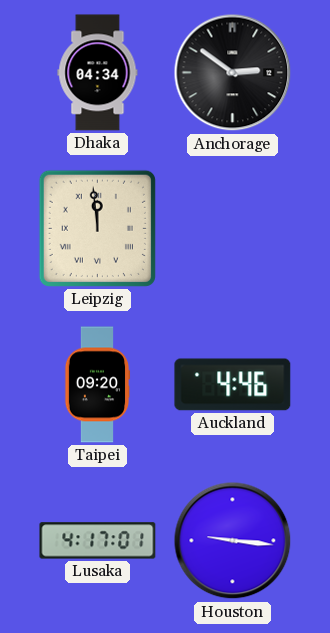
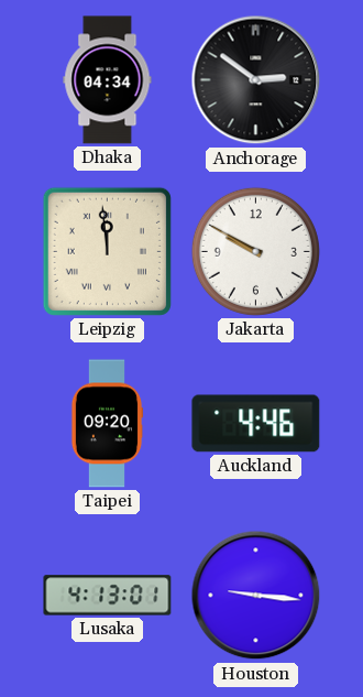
Jakarta: none -> 9:50 (255, 251)
Lusaka: 4:17 -> 4:13 (108, 596)
